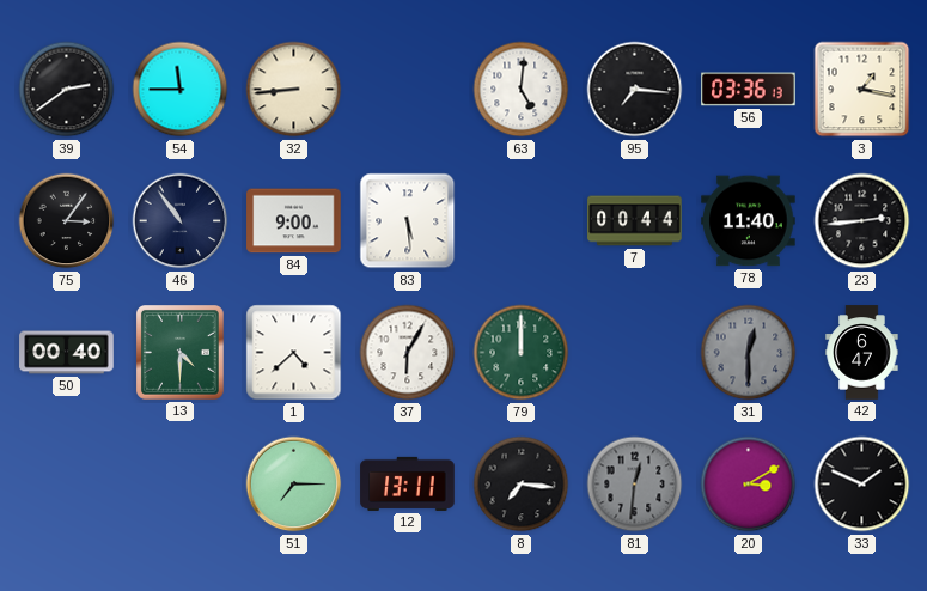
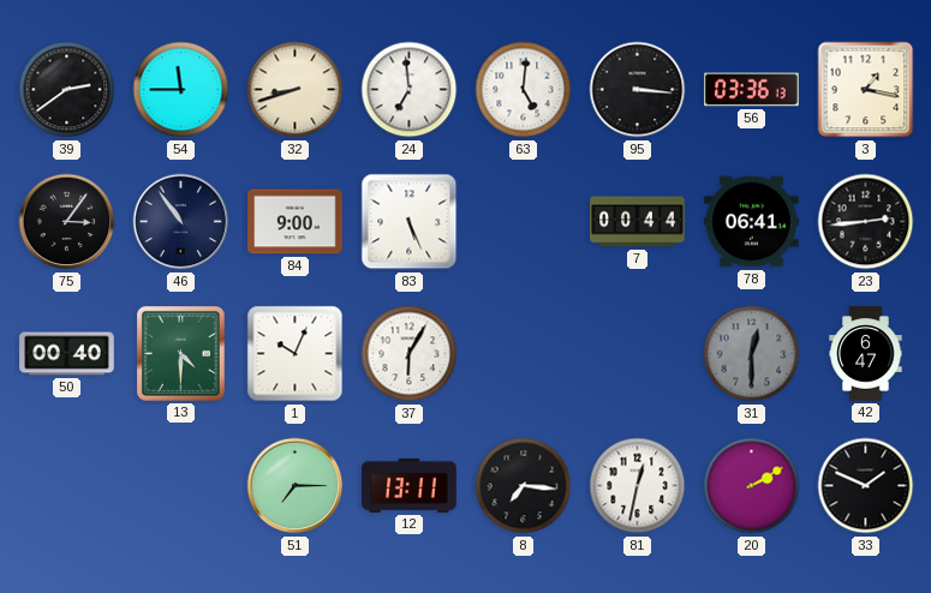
32: 8:44 -> 8:42 (296, 90)
24: none -> 6:59 (410, 90)
95: 7:16 -> 3:16 (638, 90)
83: 5:29 -> 5:26 (410, 222)
78: 11:40 -> 06:41 (752, 222)
1: 4:38 -> 10:04 (296, 354)
79: 12:00 -> none (522, 353)
81: 12:31 -> 12:32 (638, 486)
81 dial: grey -> white (638, 486)
20: 3:10 -> 2:10 (752, 486)
